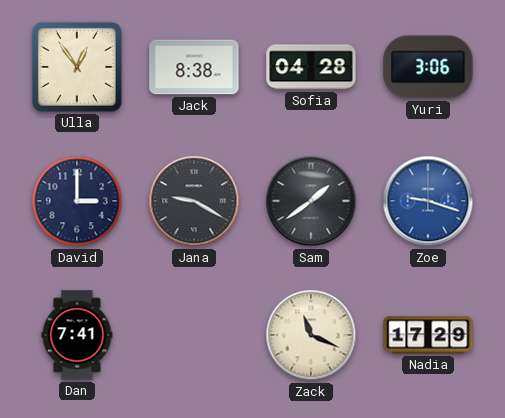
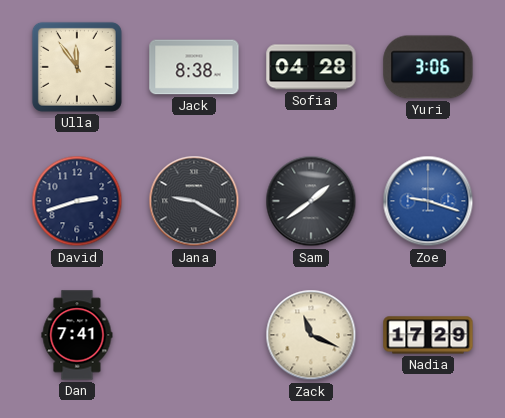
Ulla: 12:54 -> 11:54 (77, 67)
David: 3:00 -> 2:42 (77, 201)
